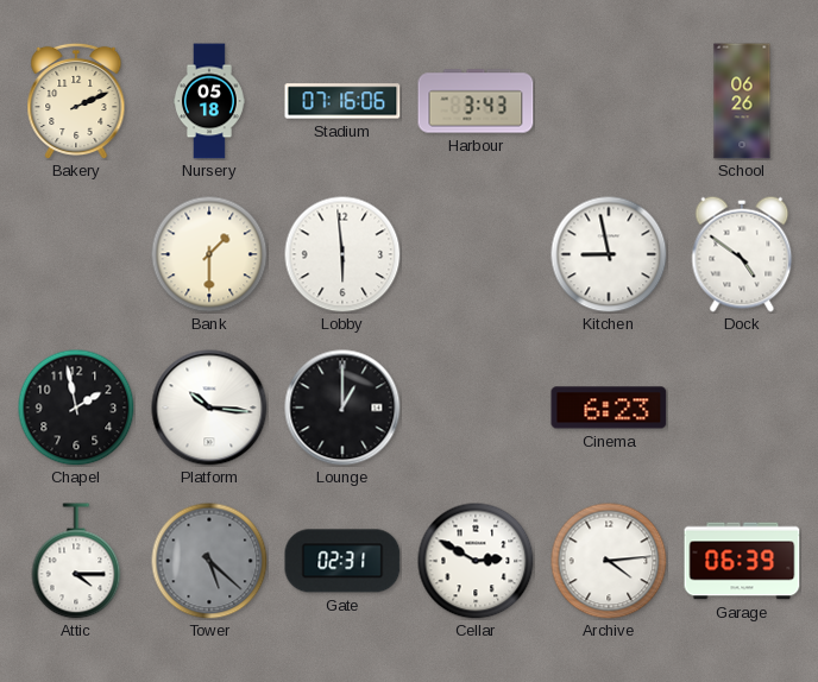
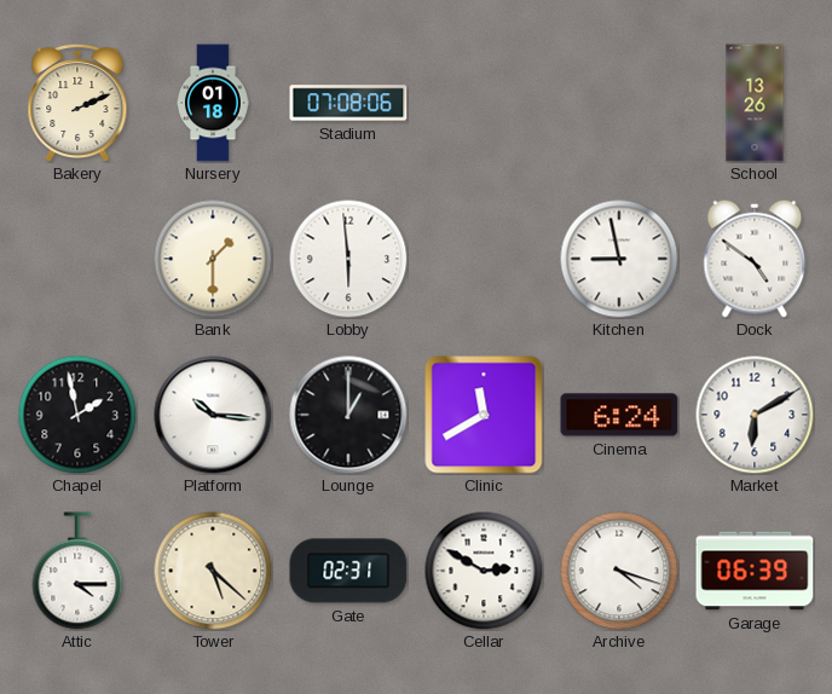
Nursery: 05:18 -> 01:18 (214, 103)
Stadium: 07:16 -> 07:08 (348, 103)
Harbour: 3:43 -> none (476, 101)
School: 06:26 -> 13:26 (755, 103)
Clinic: none -> 11:40 (484, 415)
Cinema: 6:23 -> 6:24 (619, 415)
Market: none -> 6:10 (755, 415)
Tower dial: grey -> cream (213, 571)
Archive: 4:14 -> 4:18 (619, 571)
